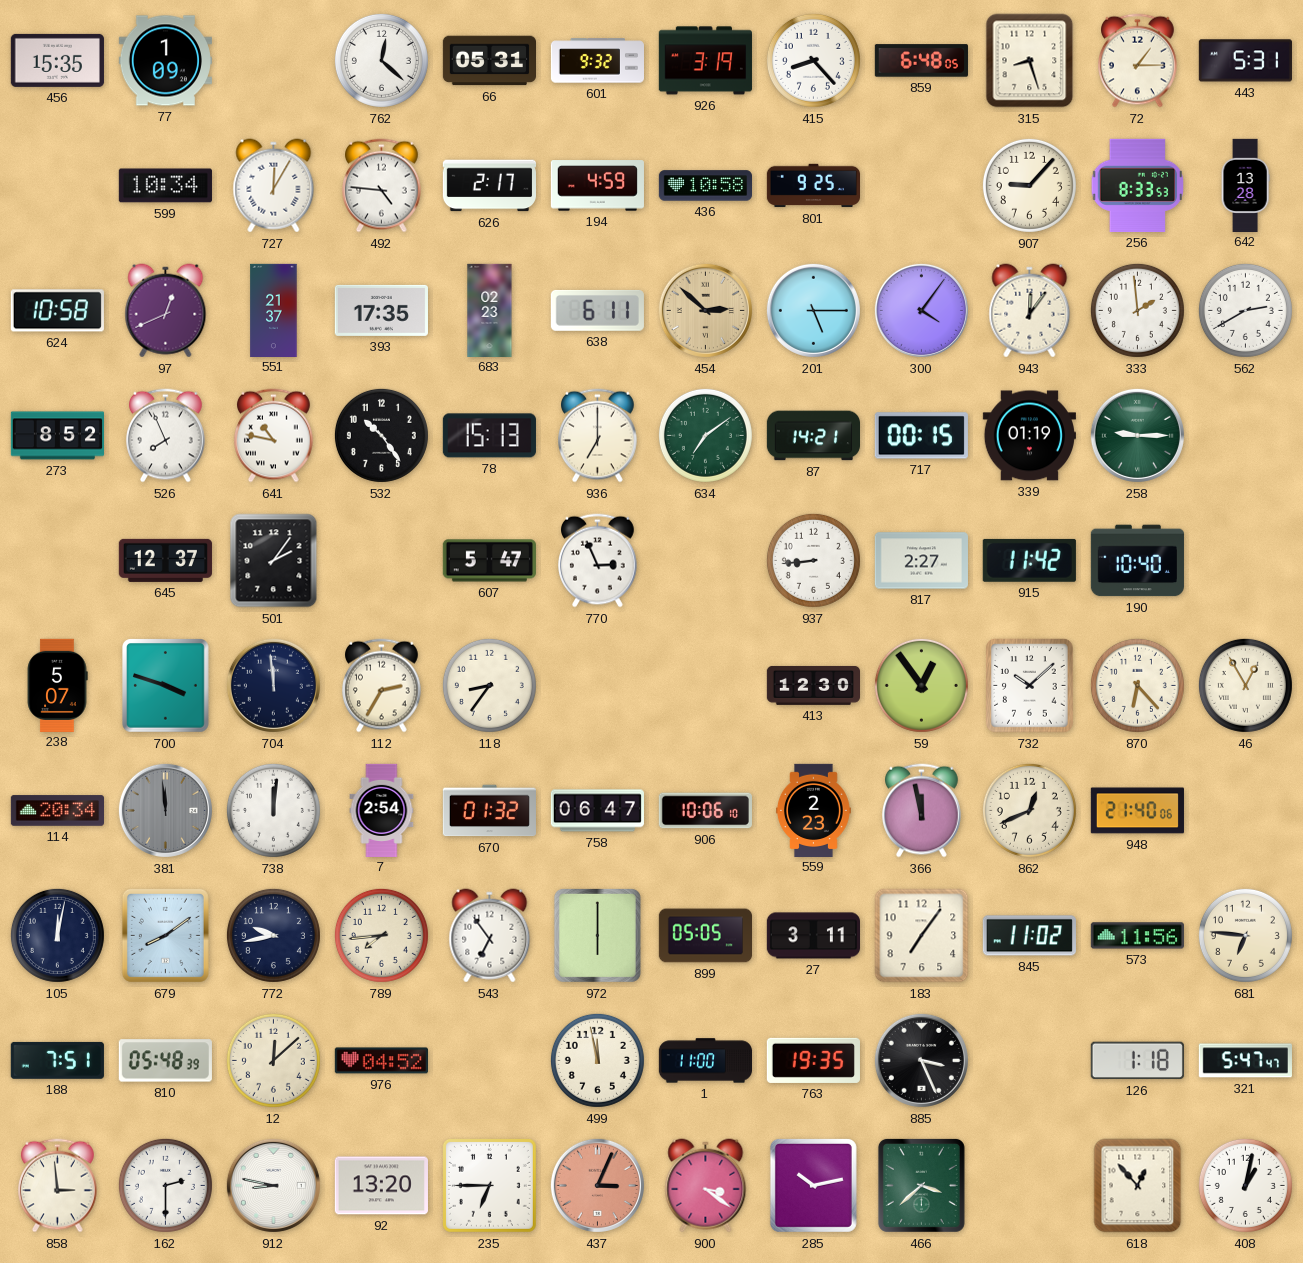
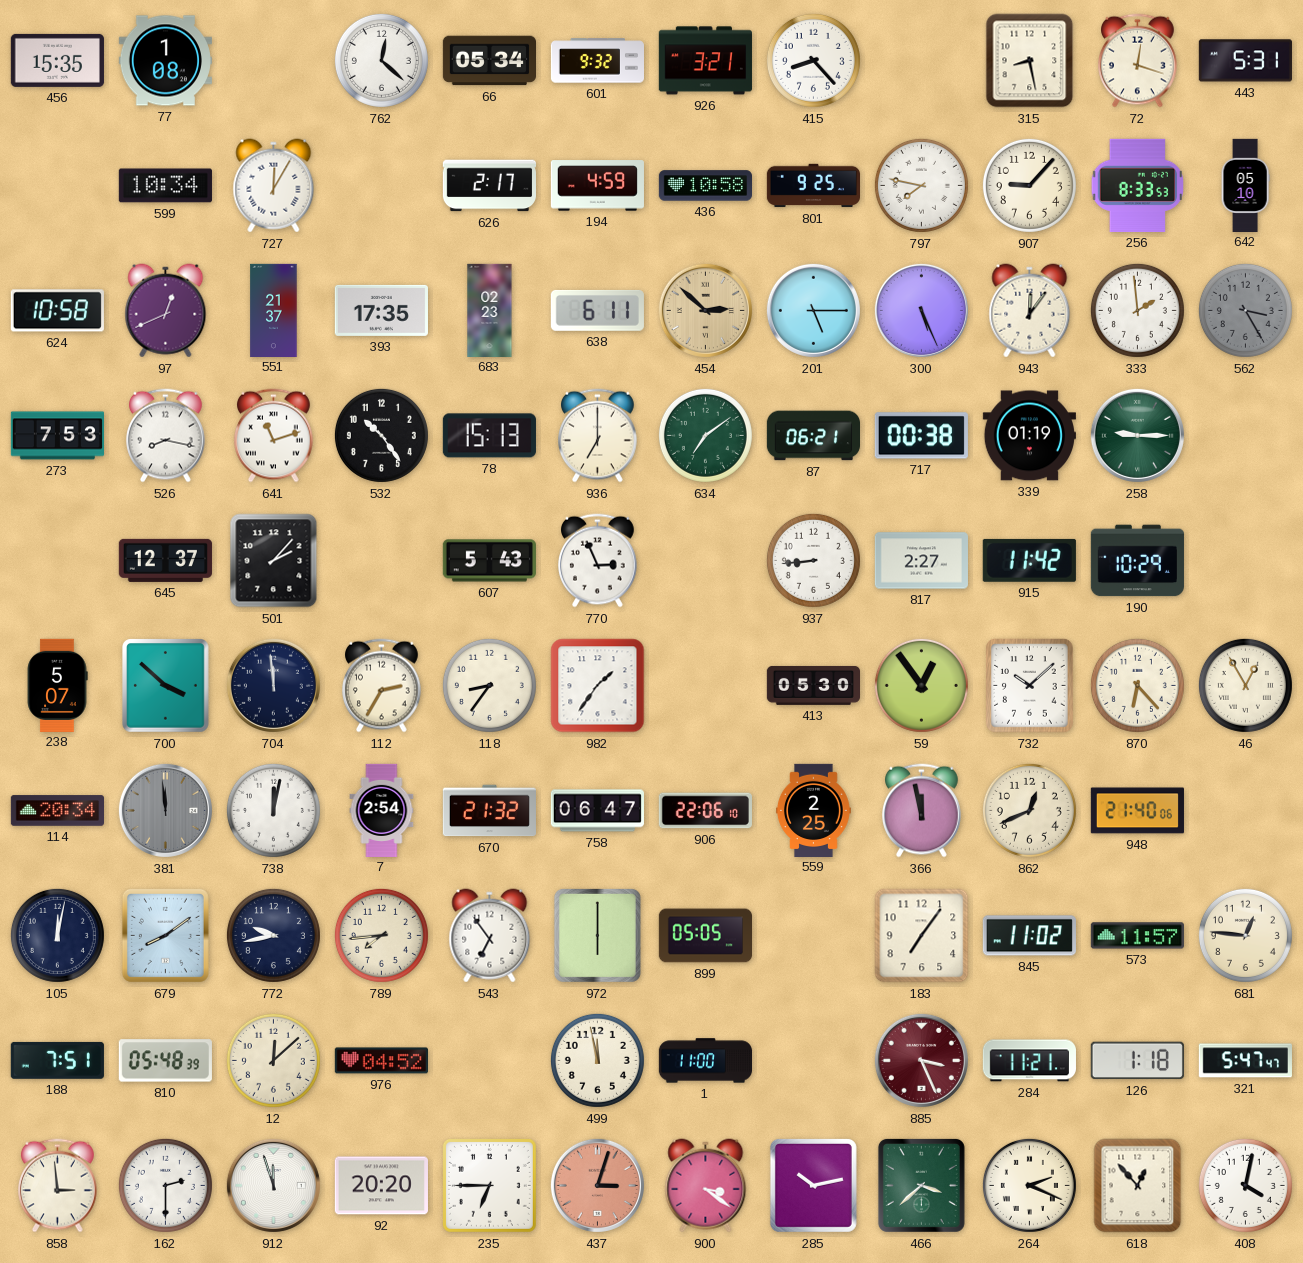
77: 1:09 -> 1:08 (165, 61)
66: 05:31 -> 05:34 (489, 61)
926: 3:19 -> 3:21 (705, 61)
859: 6:48 -> none (921, 61)
315: 8:27 -> 8:28 (1030, 61)
72: 1:15 -> 12:18 (1138, 61)
492: 4:46 -> none (382, 186)
797: none -> 7:47 (921, 185)
642: 13:28 -> 05:10 (1245, 185)
300: 4:06 -> 5:26 (921, 310)
562: 2:40 -> 3:25 (1245, 310)
562 dial: white -> grey (1245, 310)
273: 8:52 -> 7:53 (57, 436)
526: 7:56 -> 8:17 (166, 436)
641: 10:47 -> 11:12 (274, 436)
87: 14:21 -> 06:21 (813, 436)
717: 00:15 -> 00:38 (921, 436)
501: 2:06 -> 2:07 (274, 561)
607: 5:47 -> 5:43 (489, 561)
190: 10:40 -> 10:29 (1137, 561)
700: 3:48 -> 3:52 (166, 686)
982: none -> 1:36 (598, 686)
413: 12:30 -> 05:30 (813, 685)
738: 12:01 -> 12:02 (273, 810)
670: 01:32 -> 21:32 (489, 811)
906: 10:06 -> 22:06 (705, 811)
559: 2:23 -> 2:25 (814, 810)
27: 3:11 -> none (813, 936)
573: 11:56 -> 11:57 (1137, 936)
681: 6:46 -> 12:46 (1245, 935)
763: 19:35 -> none (813, 1060)
885 dial: black -> burgundy (921, 1060)
284: none -> 11:21 (1029, 1061)
912: 8:47 -> 11:57 (273, 1185)
92: 13:20 -> 20:20 (381, 1186)
437: 3:04 -> 3:03 (597, 1185)
264: none -> 2:19 (1029, 1185)
408: 1:02 -> 4:02 (1245, 1185)
